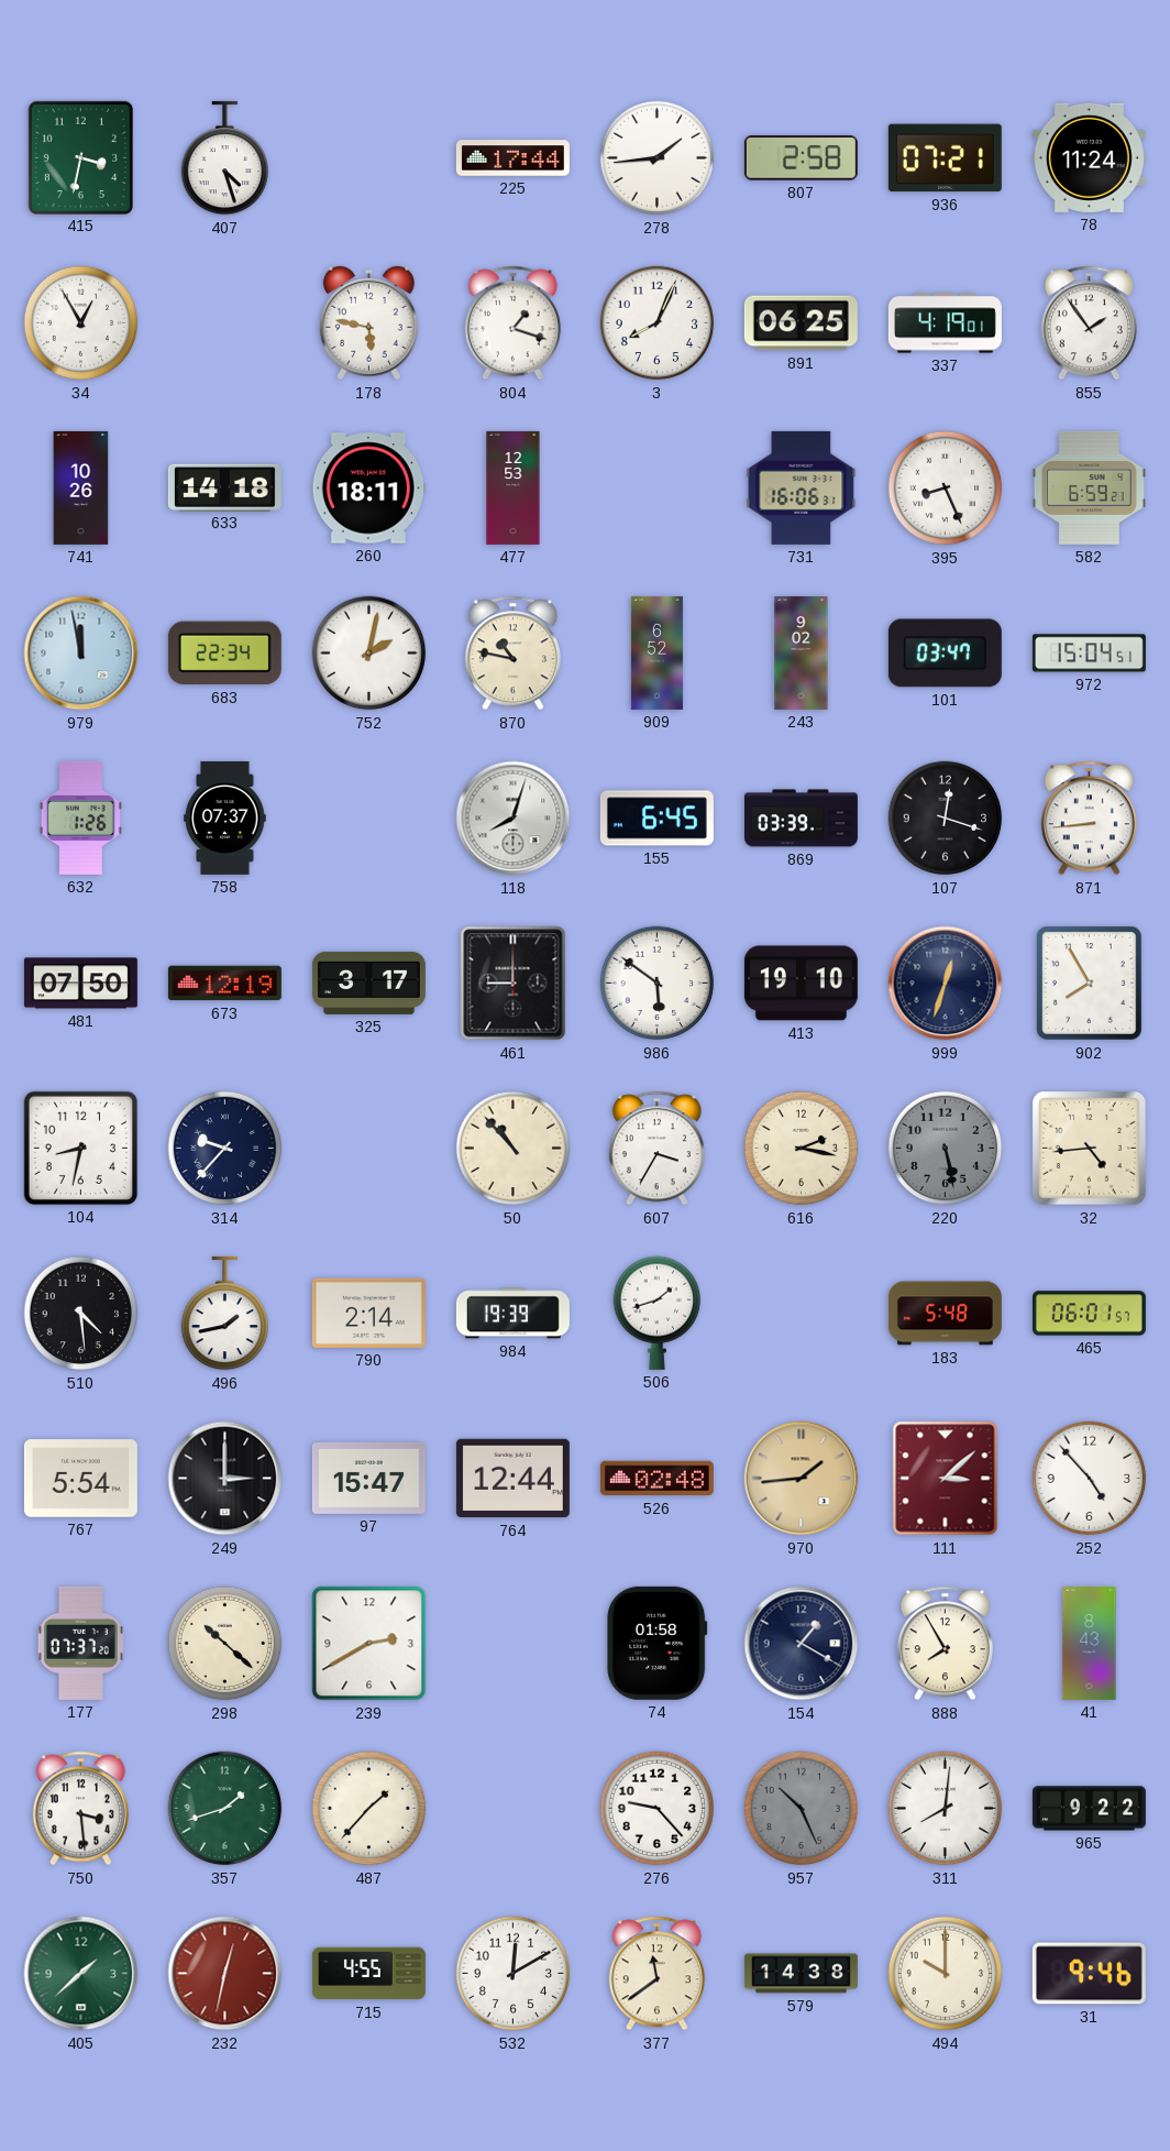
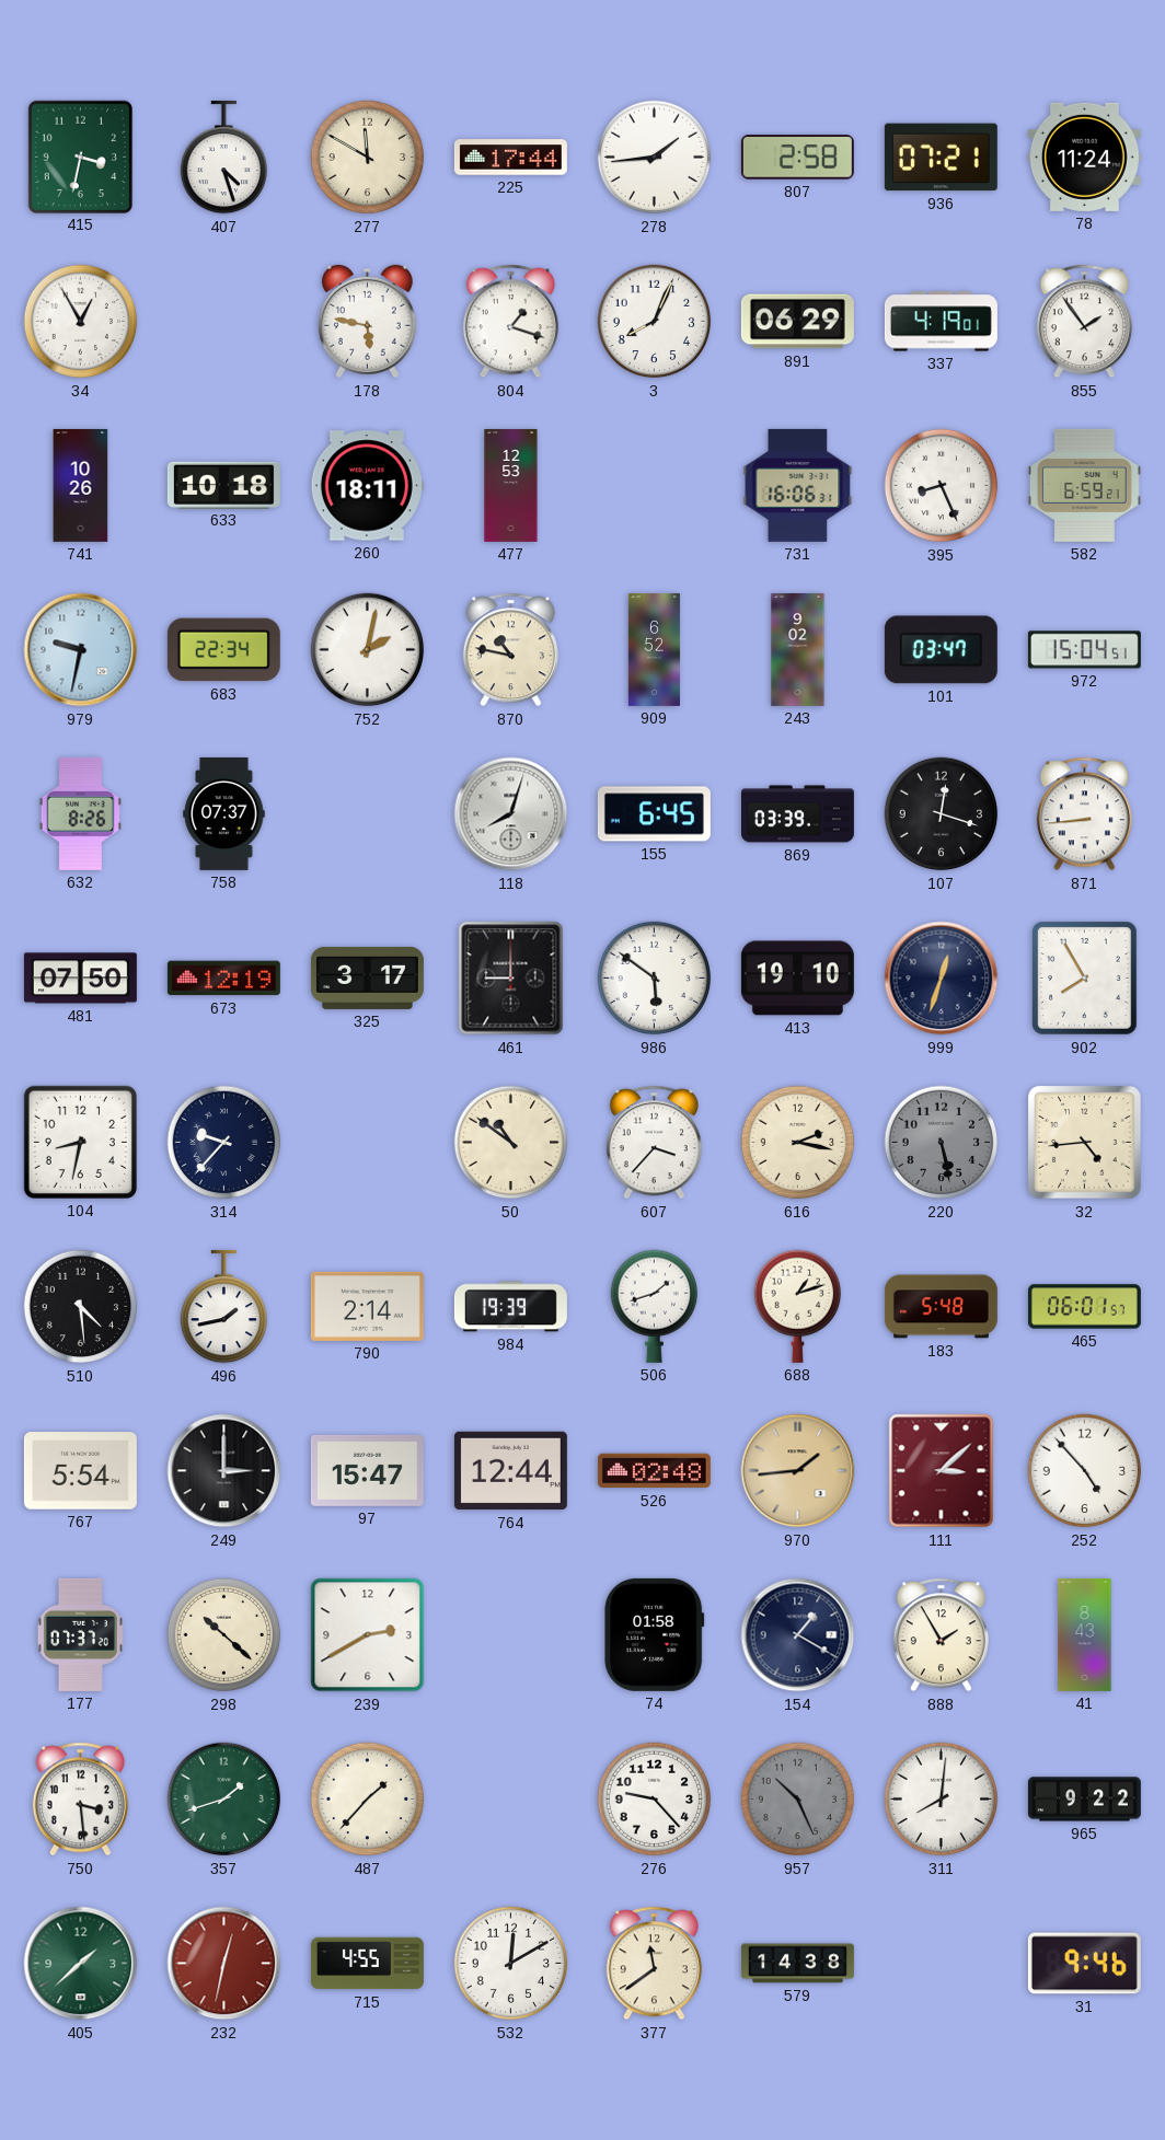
277: none -> 11:50 (368, 158)
891: 06:25 -> 06:29 (797, 322)
633: 14:18 -> 10:18 (223, 485)
979: 11:58 -> 9:32 (81, 650)
632: 1:26 -> 8:26 (80, 813)
50: 10:53 -> 10:51 (511, 1143)
607: 3:35 -> 3:37 (654, 1143)
688: none -> 1:12 (797, 1306)
888: 7:55 -> 1:55 (941, 1635)
494: 10:00 -> none (946, 1974)
